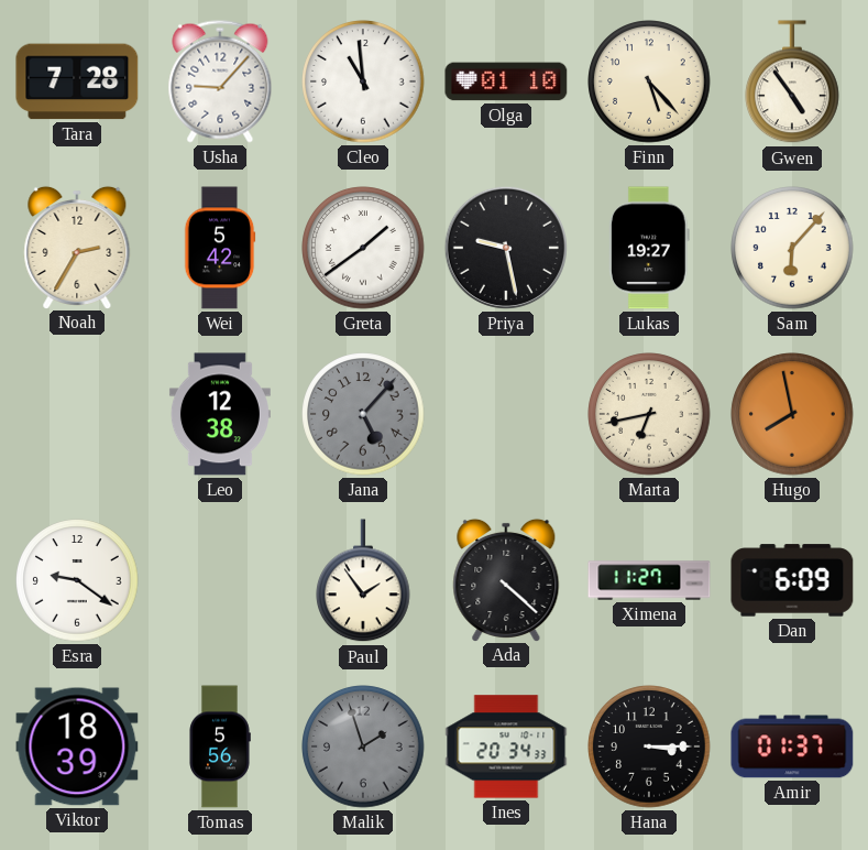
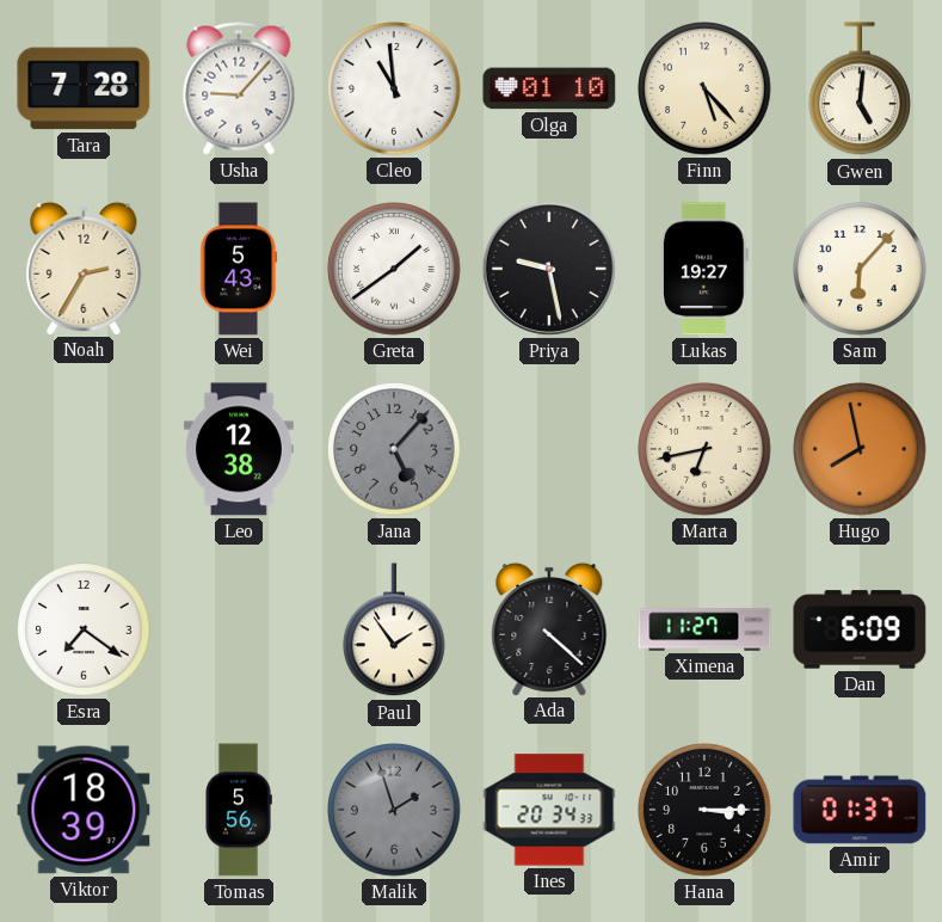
Gwen: 4:54 -> 5:01 (861, 90)
Wei: 5:42 -> 5:43 (239, 269)
Esra: 9:21 -> 7:21 (84, 629)
